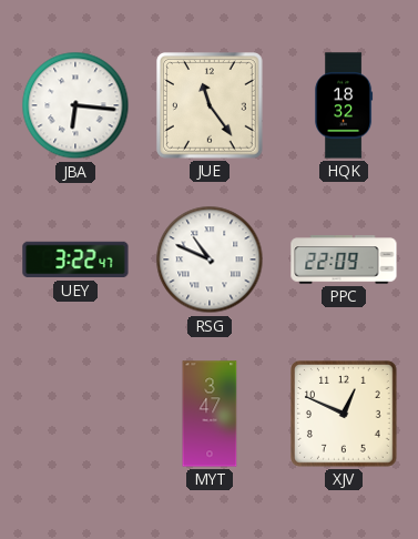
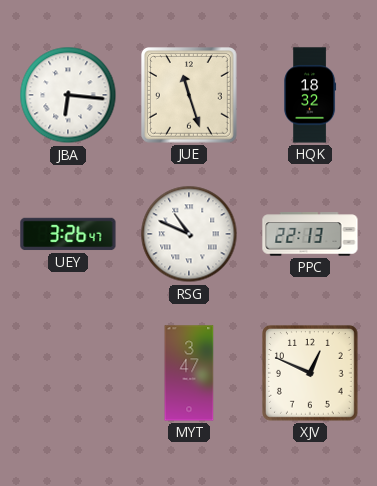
JUE: 11:24 -> 11:27 (190, 96)
UEY: 3:22 -> 3:26 (68, 234)
PPC: 22:09 -> 22:13 (310, 234)
